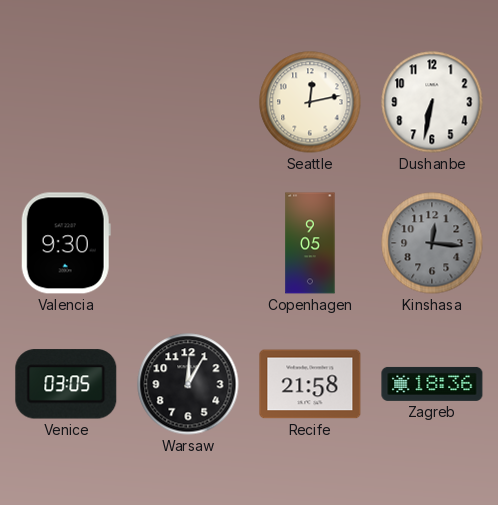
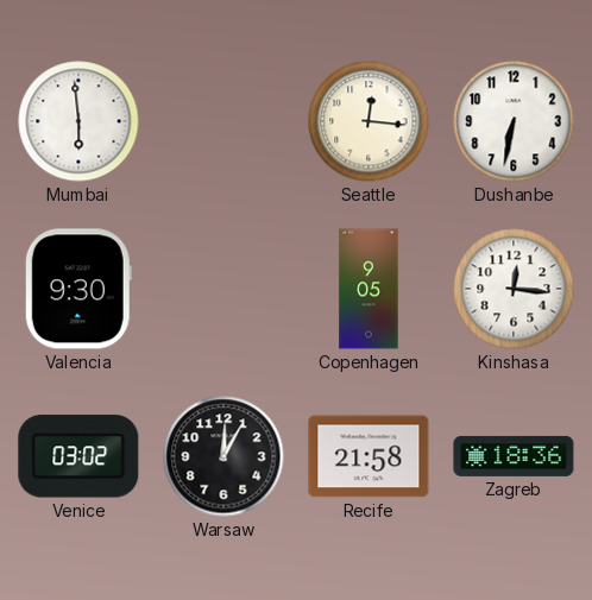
Mumbai: none -> 5:59 (78, 121)
Seattle: 12:13 -> 12:16 (369, 121)
Kinshasa dial: grey -> white (514, 289)
Venice: 03:05 -> 03:02 (78, 456)
